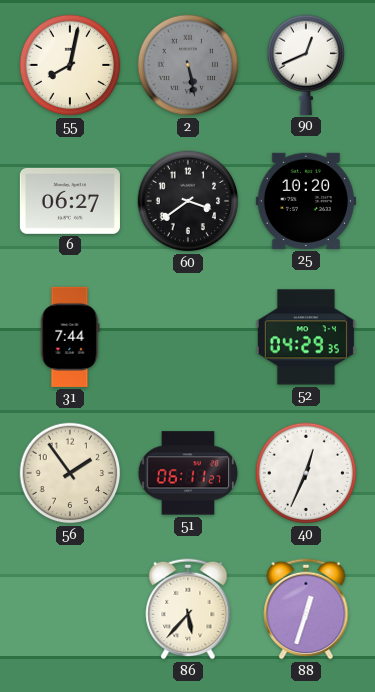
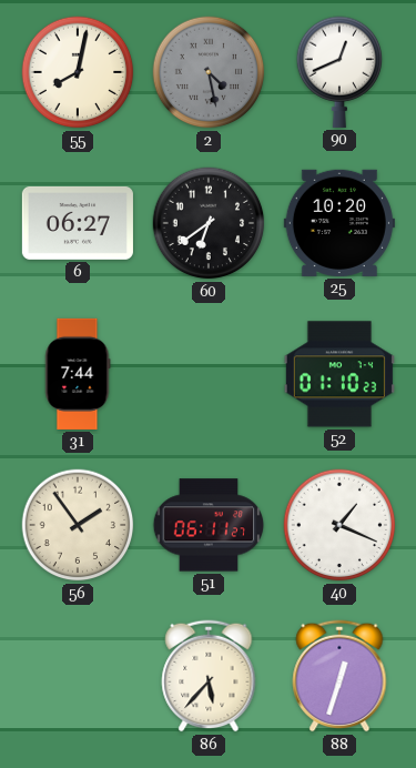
2: 5:28 -> 4:28 (209, 72)
60: 3:39 -> 6:39 (209, 223)
52: 04:29 -> 01:10 (339, 374)
40: 12:34 -> 1:19 (339, 525)
